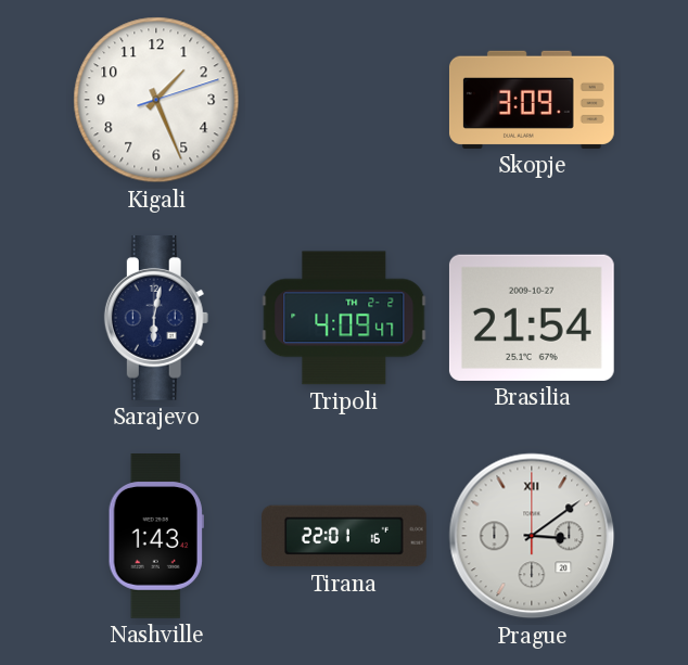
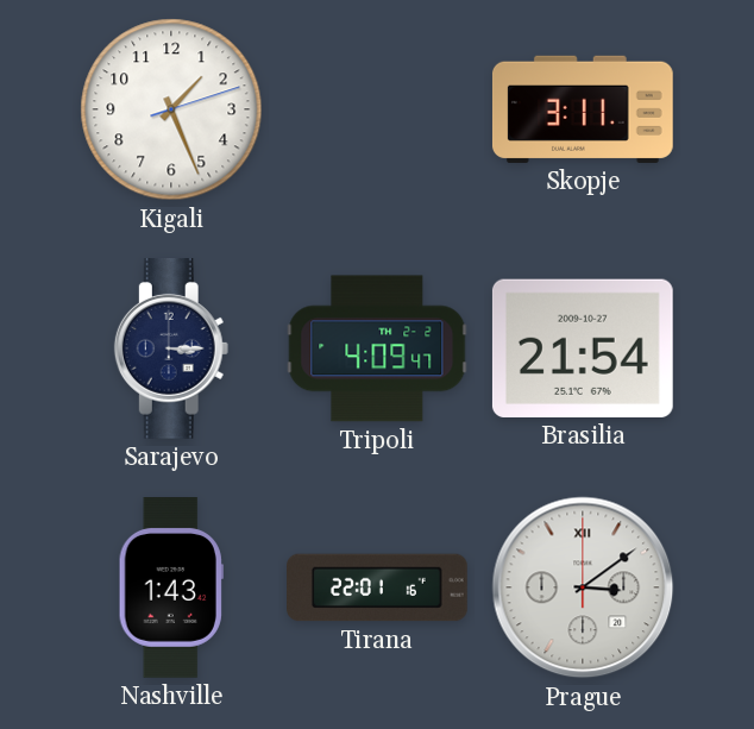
Skopje: 3:09 -> 3:11 (583, 109)
Sarajevo: 6:02 -> 3:15 (171, 350)
